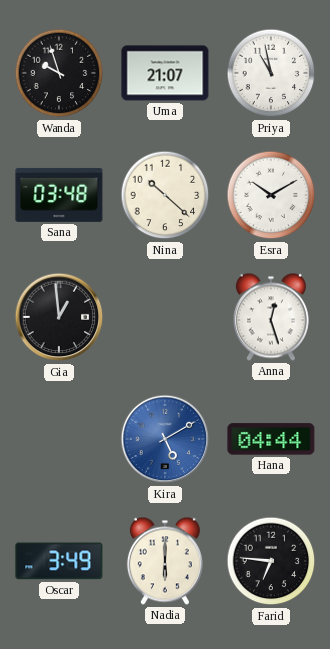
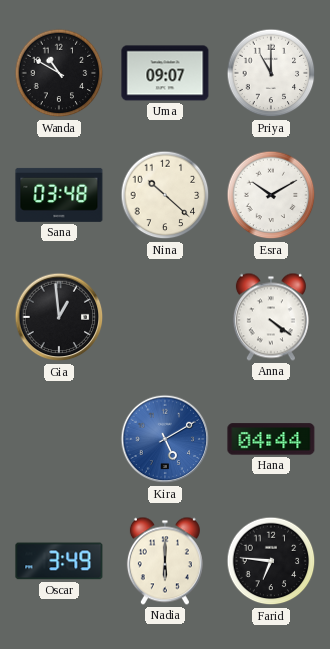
Wanda: 9:57 -> 10:50 (59, 73)
Uma: 21:07 -> 09:07 (165, 73)
Priya: 10:58 -> 11:00 (271, 73)
Anna: 12:27 -> 4:21 (271, 317)
